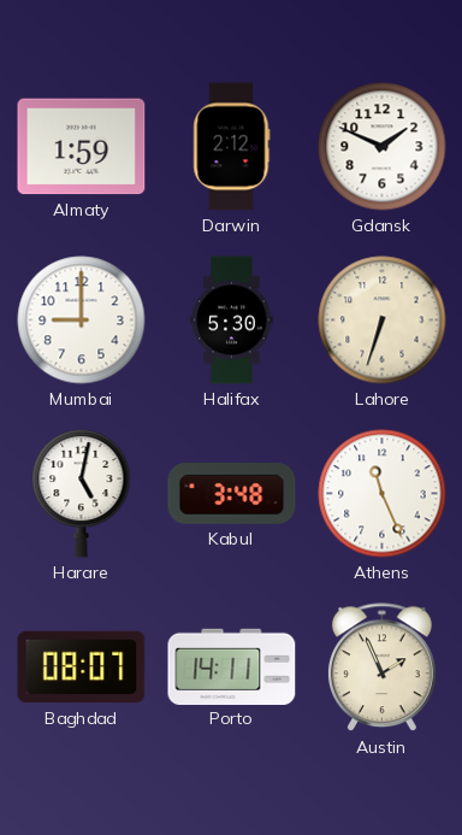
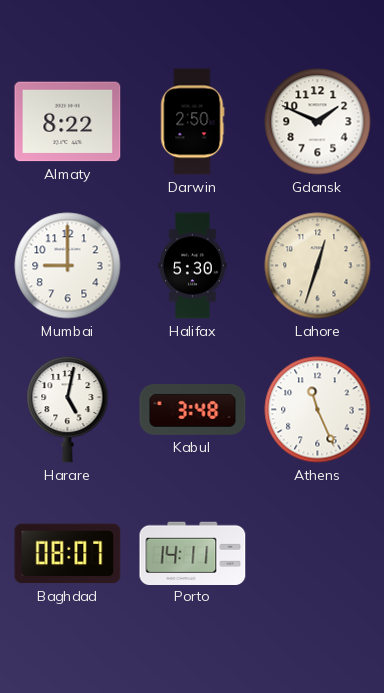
Almaty: 1:59 -> 8:22 (68, 122)
Darwin: 2:12 -> 2:50 (193, 122)
Lahore: 6:33 -> 12:33 (318, 266)
Austin: 1:56 -> none (383, 668)
